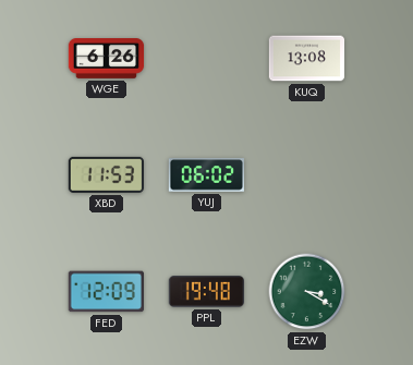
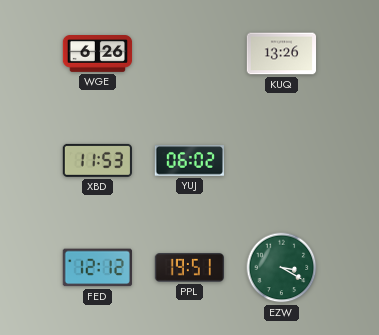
KUQ: 13:08 -> 13:26 (282, 54)
FED: 12:09 -> 12:12 (97, 268)
PPL: 19:48 -> 19:51 (189, 268)
